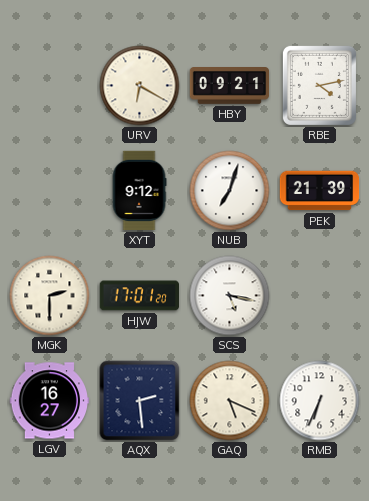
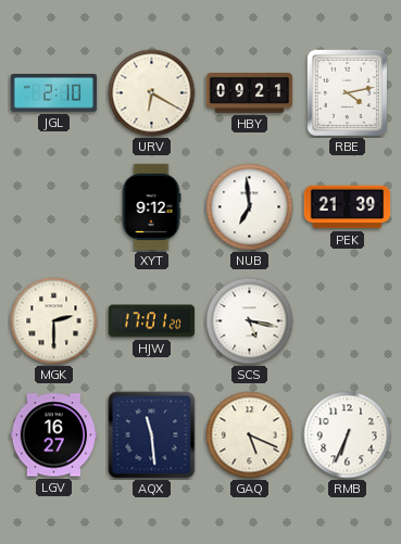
JGL: none -> 2:10 (54, 93)
NUB: 7:03 -> 6:59 (250, 207)
AQX: 2:29 -> 11:29 (152, 435)
